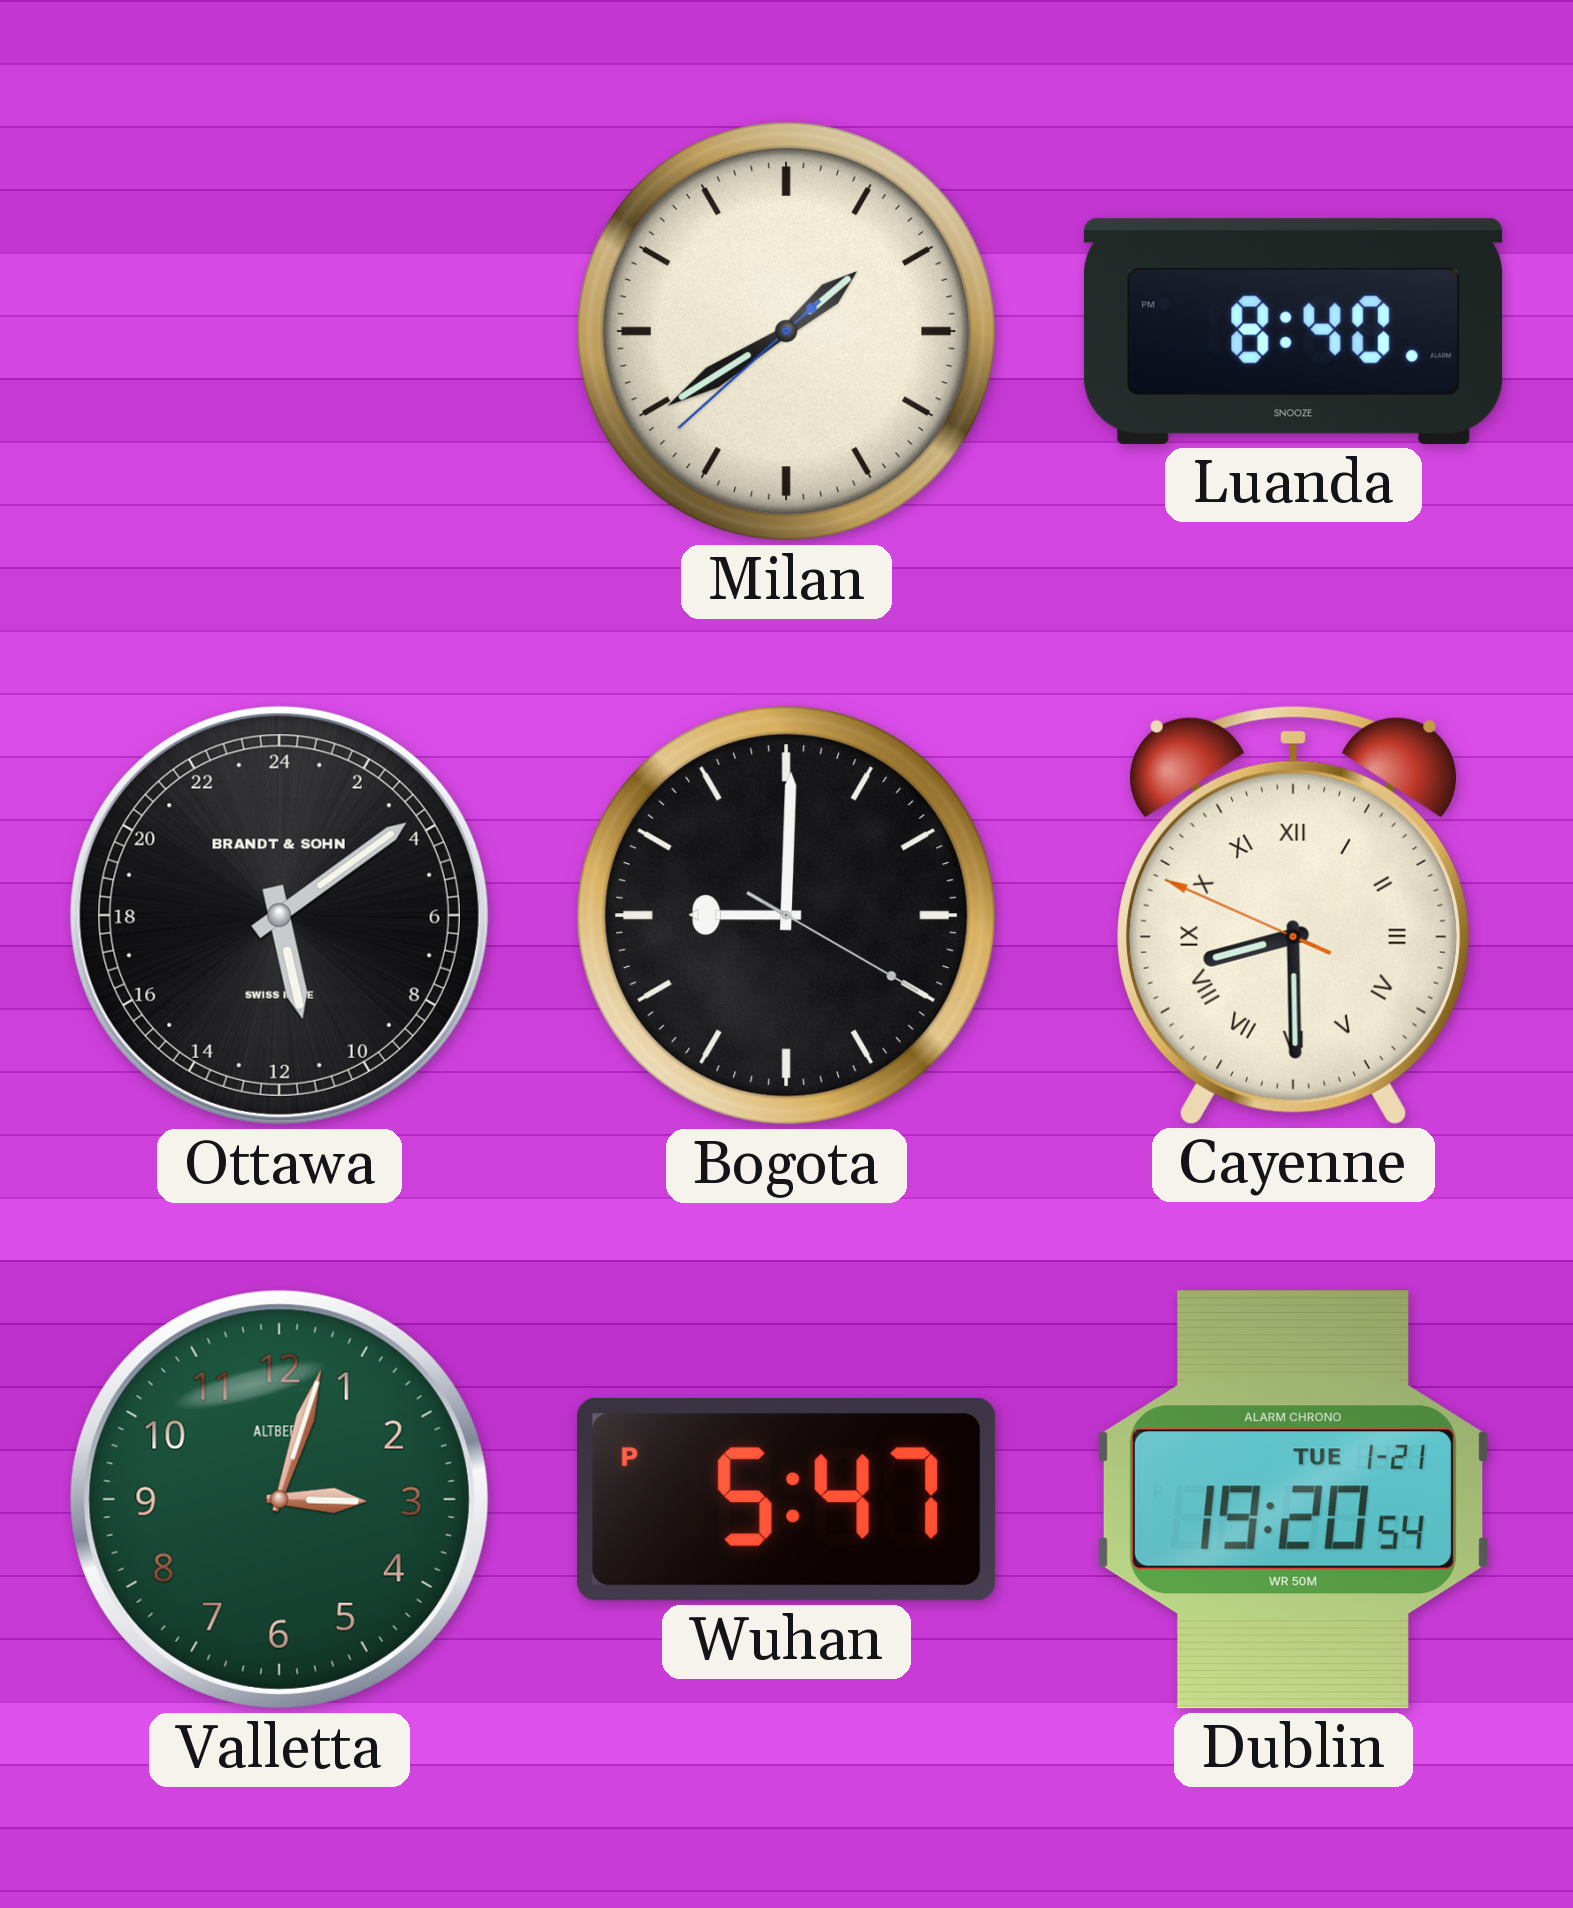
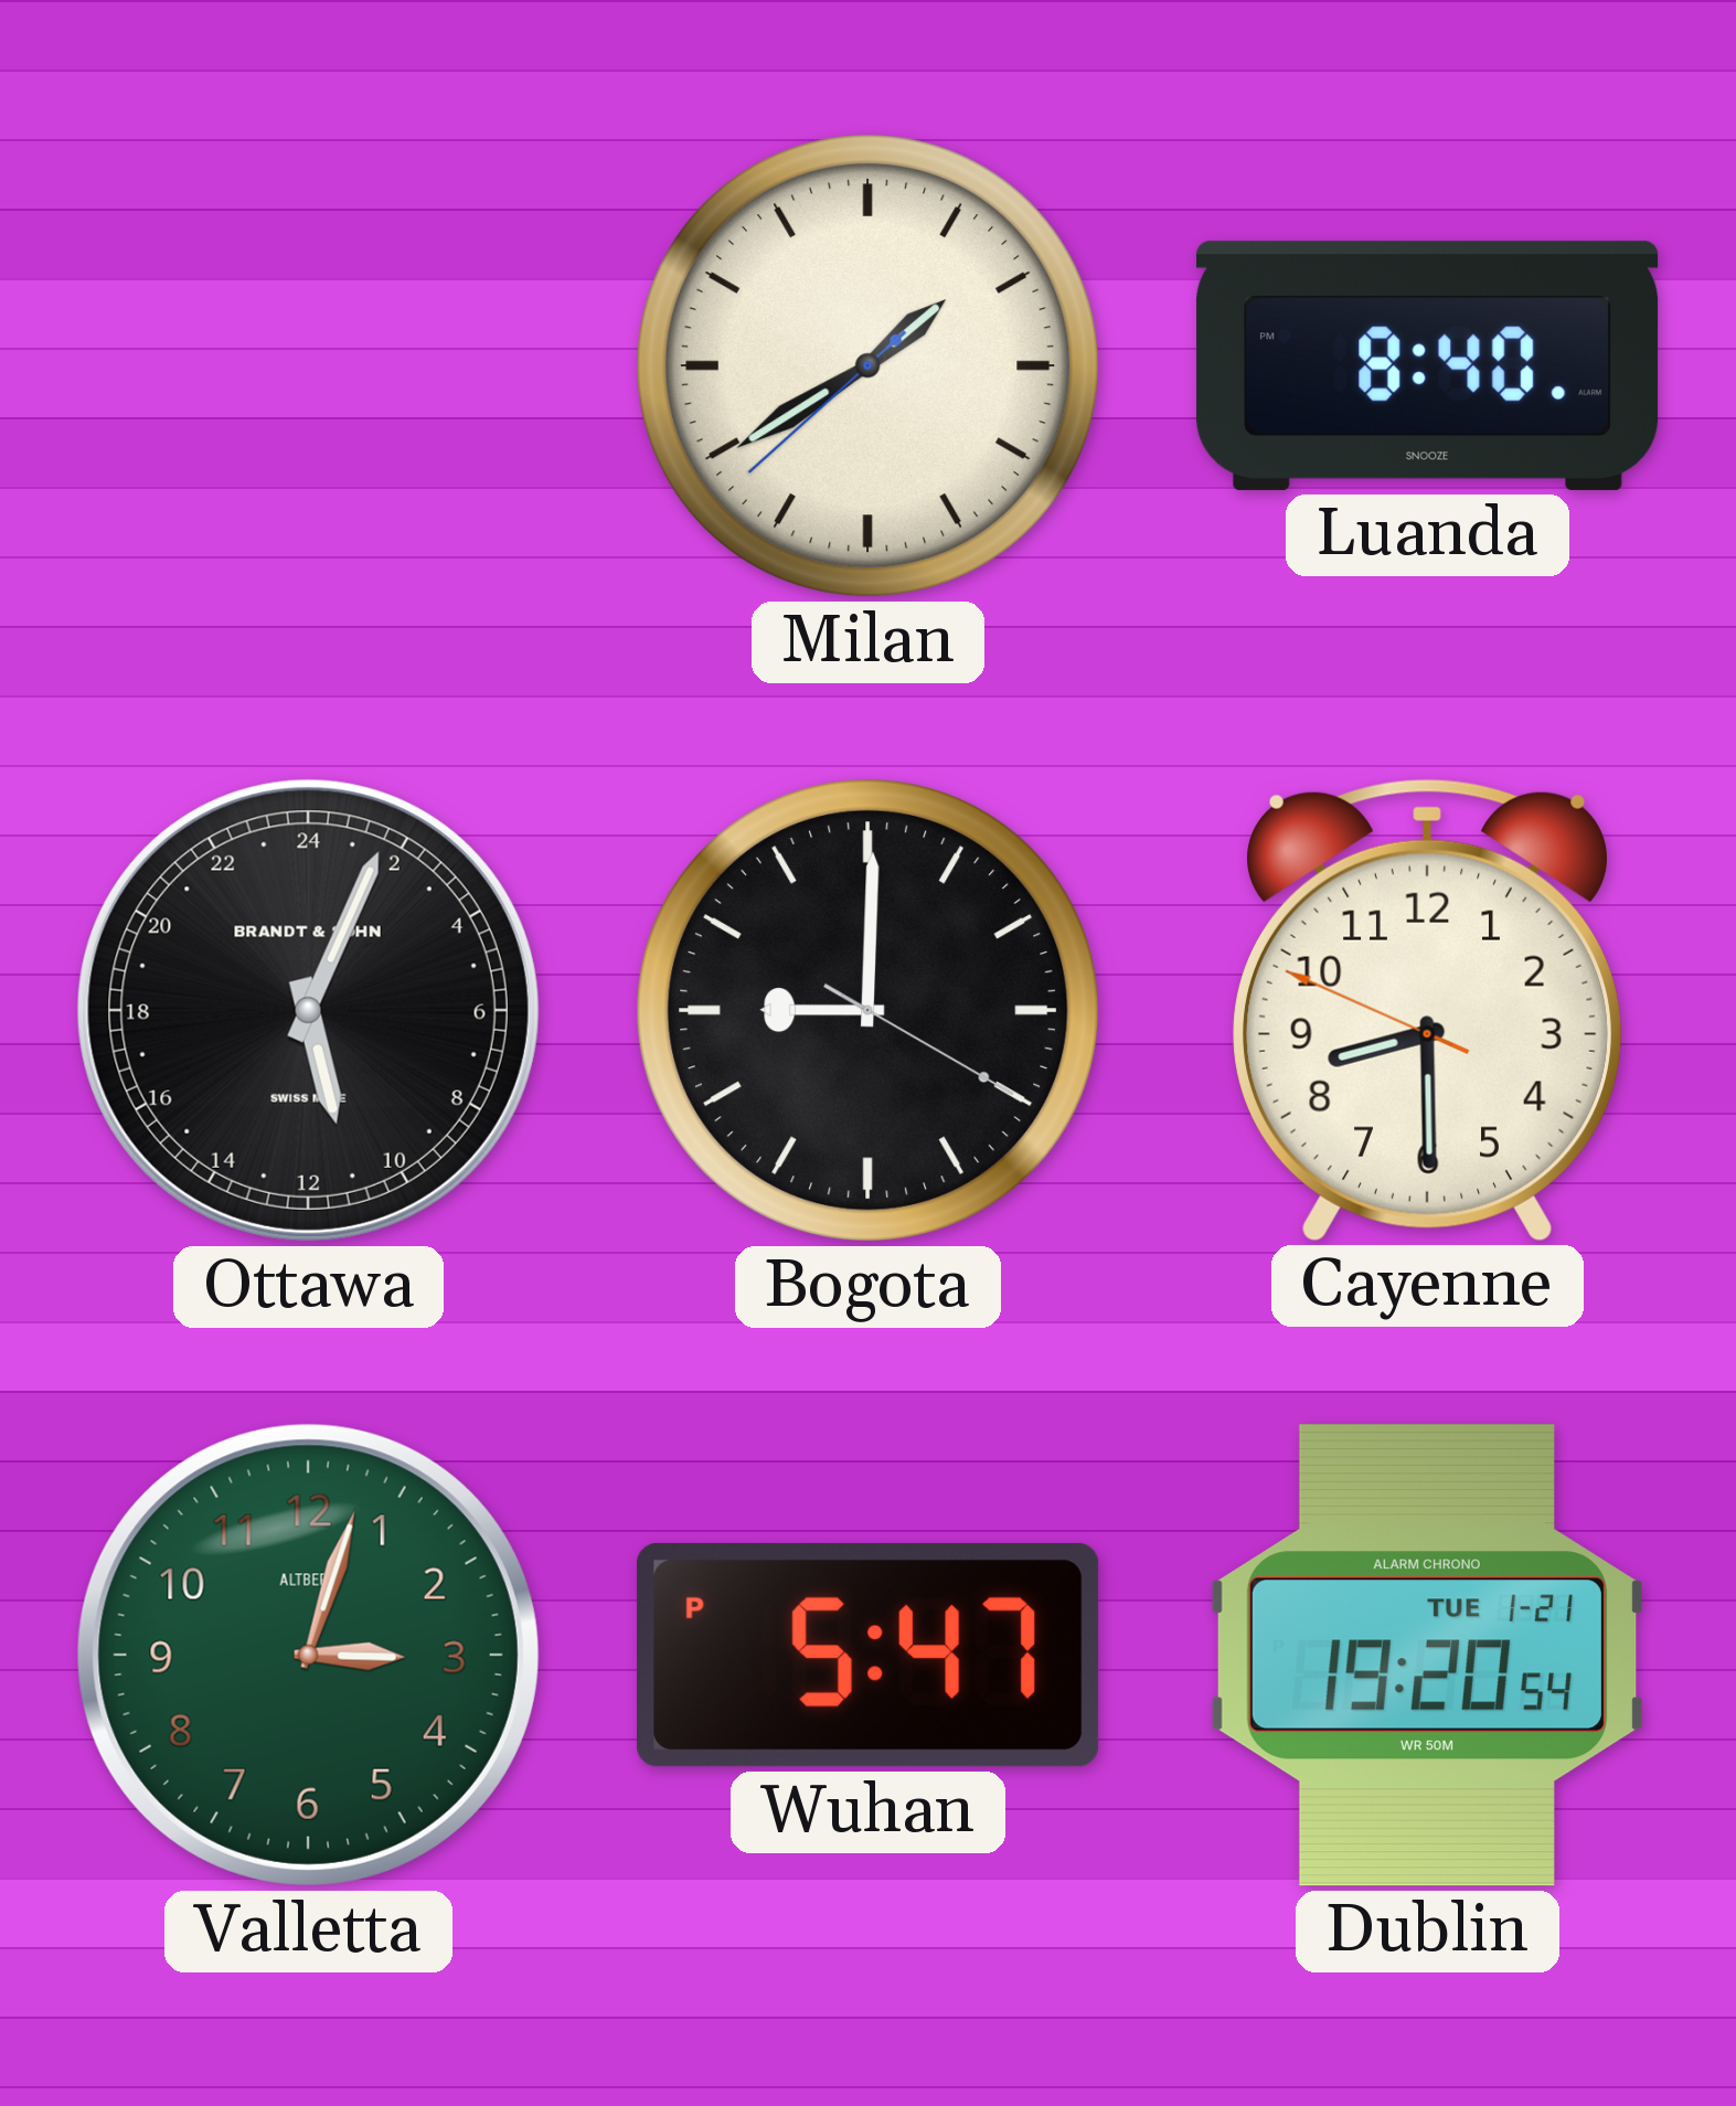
Ottawa: 11:09 -> 11:04 (308, 1010)
Cayenne numerals: Roman -> Arabic (1427, 1010)
